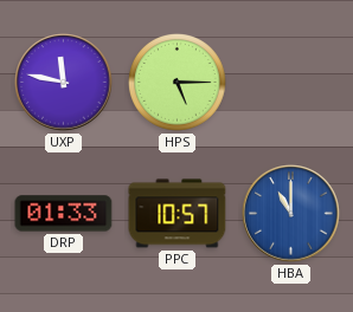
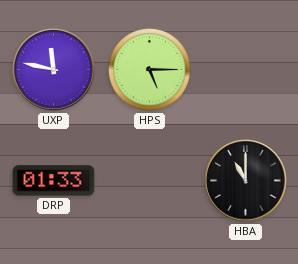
PPC: 10:57 -> none (178, 214)
HBA dial: blue -> black (246, 181)
